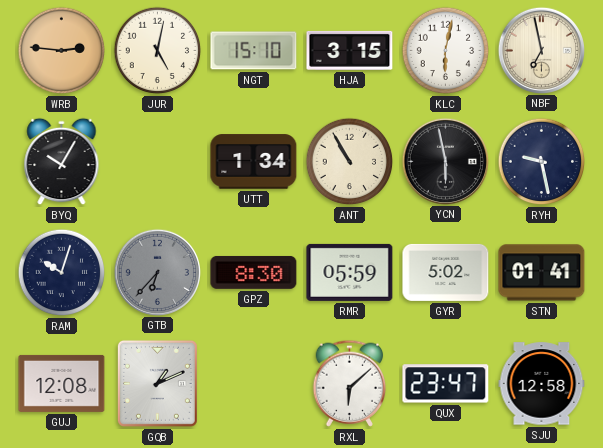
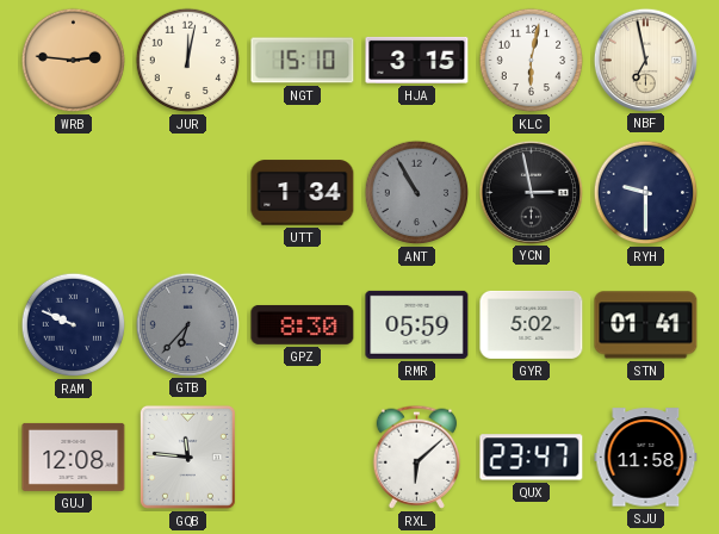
JUR: 5:02 -> 12:02 (188, 61)
BYQ: 10:05 -> none (62, 162)
ANT dial: cream -> grey (417, 193)
YCN: 5:58 -> 2:58 (531, 192)
RYH: 9:28 -> 9:30 (646, 193)
RAM: 10:03 -> 9:49 (74, 325)
GQB: 1:11 -> 11:46 (187, 457)
SJU: 12:58 -> 11:58 (646, 458)
